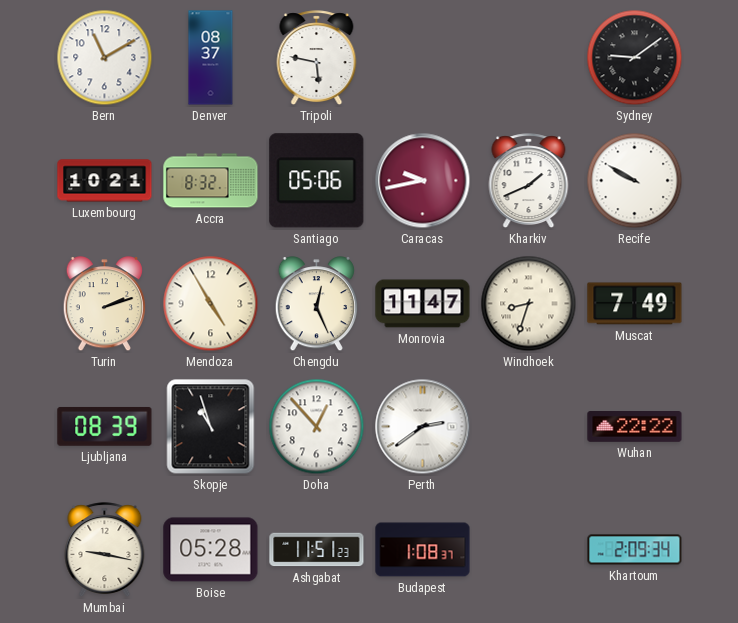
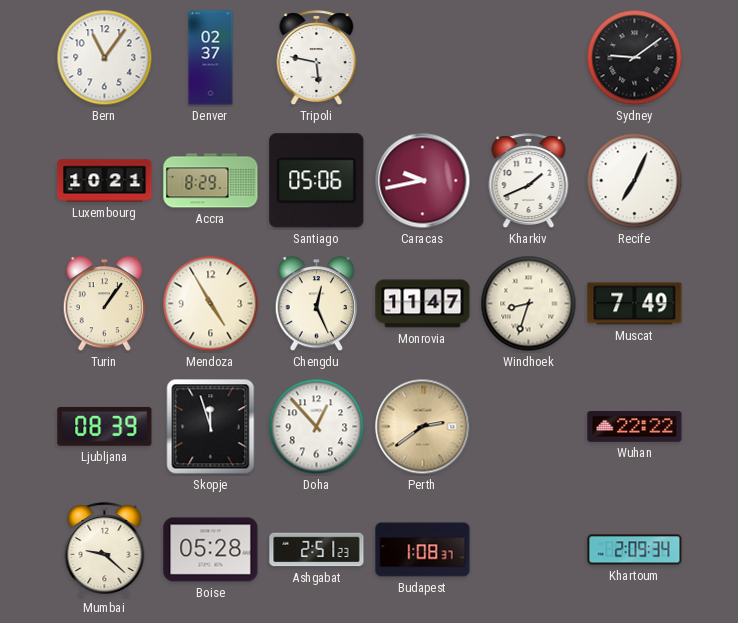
Bern: 11:10 -> 11:06 (105, 58)
Denver: 08:37 -> 02:37 (211, 58)
Accra: 8:32 -> 8:29 (211, 181)
Recife: 9:50 -> 7:04 (635, 181)
Turin: 2:12 -> 1:06 (104, 304)
Skopje: 10:57 -> 11:57 (211, 427)
Perth dial: white -> champagne (423, 427)
Mumbai: 9:17 -> 9:22 (105, 550)
Ashgabat: 11:51 -> 2:51 (317, 550)
